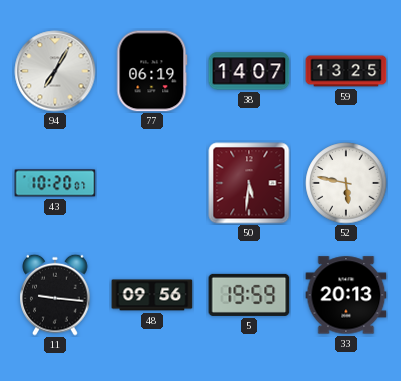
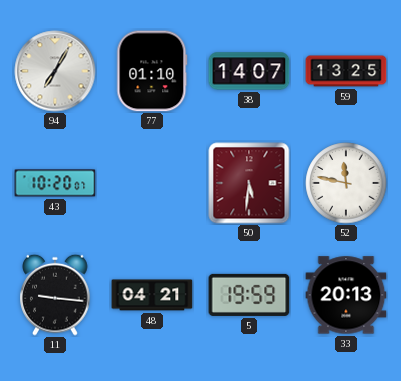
77: 06:19 -> 01:10 (152, 71)
52: 5:47 -> 11:47 (346, 183)
48: 09:56 -> 04:21 (152, 295)
